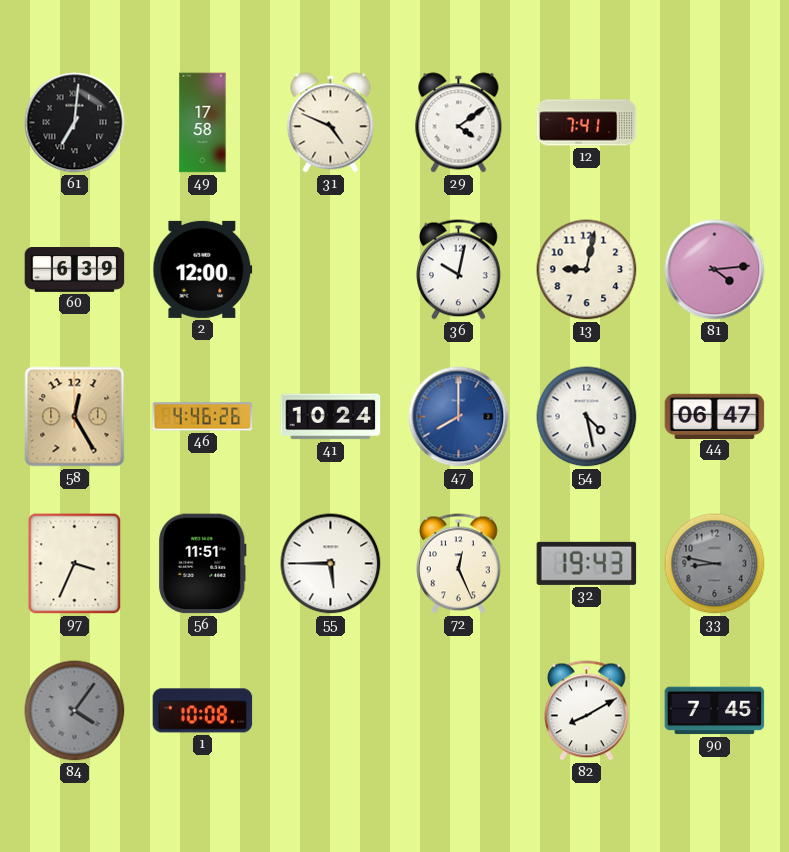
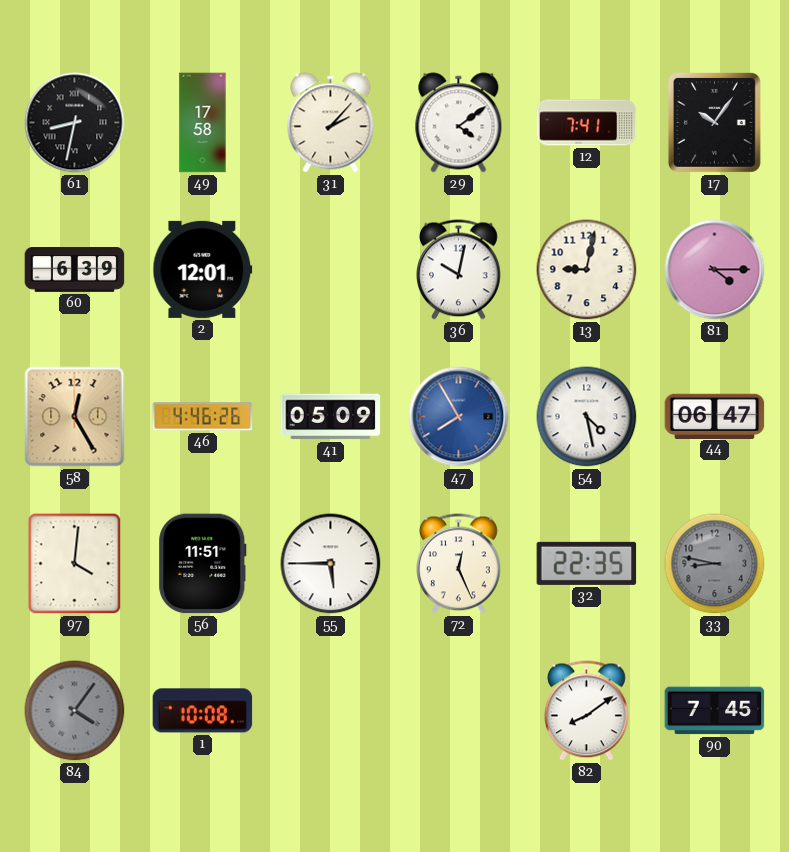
61: 7:01 -> 8:32 (75, 123)
31: 4:49 -> 2:07 (331, 123)
17: none -> 10:06 (714, 122)
2: 12:00 -> 12:01 (203, 269)
81: 4:14 -> 4:15 (715, 270)
41: 10:24 -> 05:09 (331, 417)
47: 8:00 -> 7:55 (459, 417)
97: 3:34 -> 4:01 (75, 564)
32: 19:43 -> 22:35 (587, 563)
82: 8:10 -> 8:09 (587, 711)
